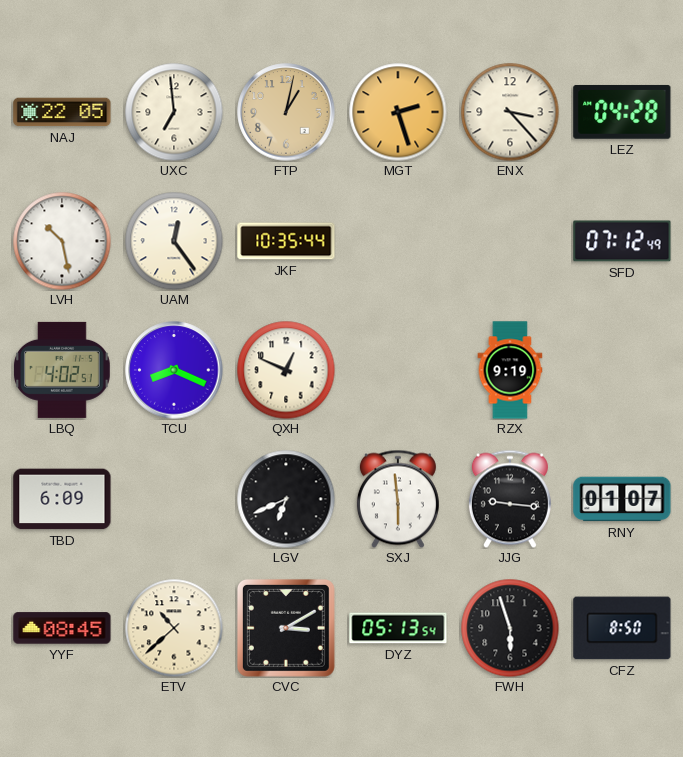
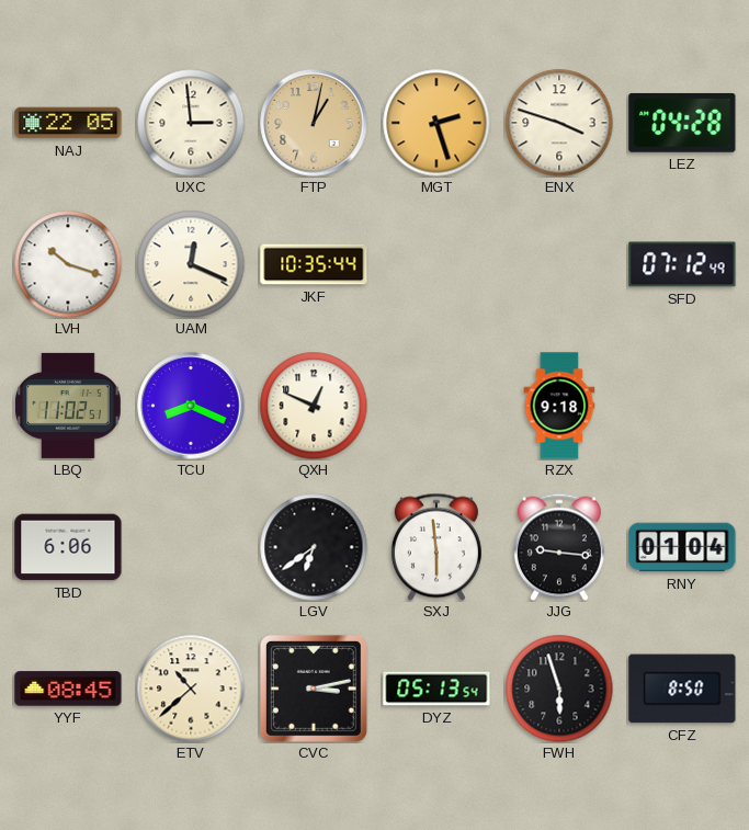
UXC: 6:59 -> 2:59 (191, 123)
ENX: 3:23 -> 3:48 (559, 123)
LVH: 10:28 -> 10:18 (68, 264)
UAM: 12:24 -> 12:19 (191, 264)
LBQ: 4:02 -> 11:02 (69, 406)
RZX: 9:19 -> 9:18 (559, 406)
TBD: 6:09 -> 6:06 (68, 547)
LGV: 6:41 -> 6:39 (314, 547)
RNY: 01:07 -> 01:04 (682, 547)
CVC: 3:10 -> 3:13 (314, 689)
